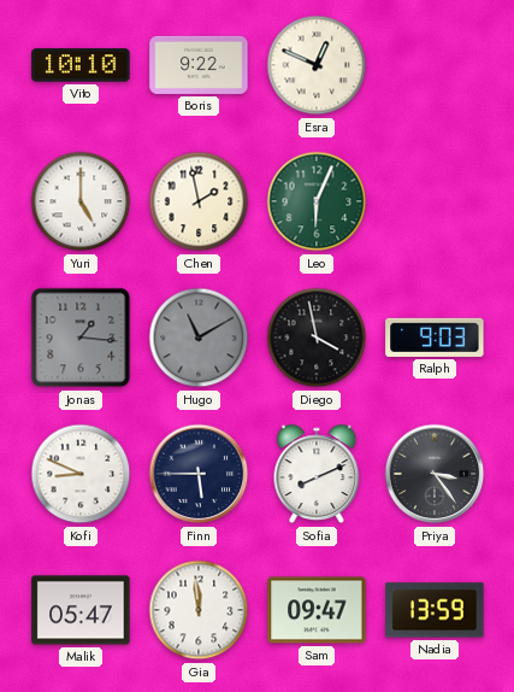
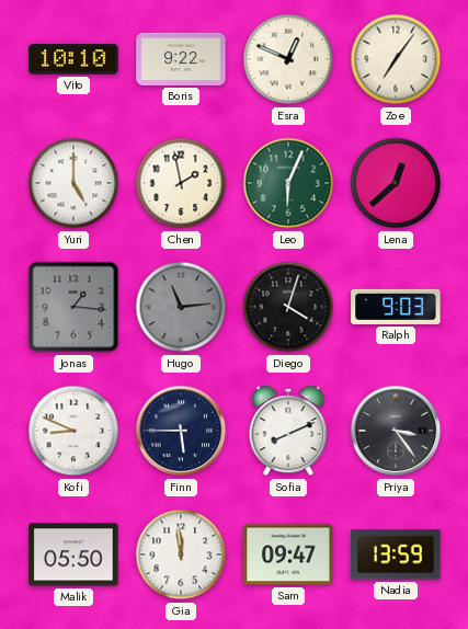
Zoe: none -> 7:06 (396, 59)
Lena: none -> 12:38 (396, 183)
Hugo: 11:10 -> 11:14 (181, 307)
Diego: 3:58 -> 4:03 (288, 307)
Malik: 05:47 -> 05:50 (73, 554)
